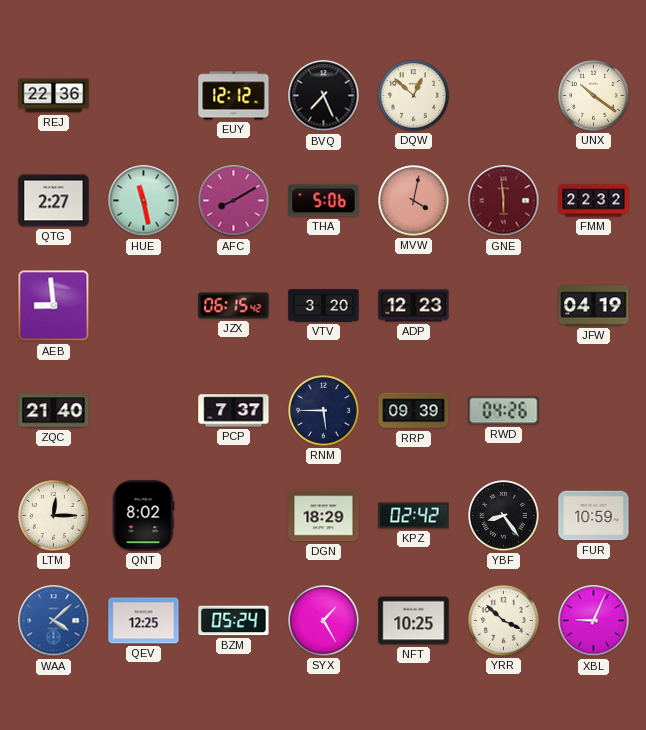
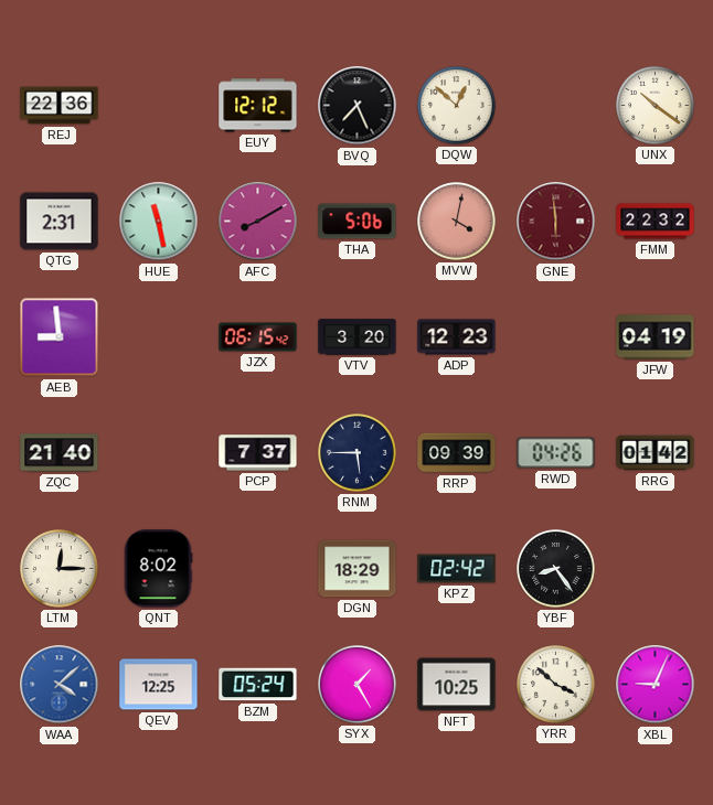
QTG: 2:27 -> 2:31 (60, 222)
RRG: none -> 01:42 (656, 453)
FUR: 10:59 -> none (594, 516)
